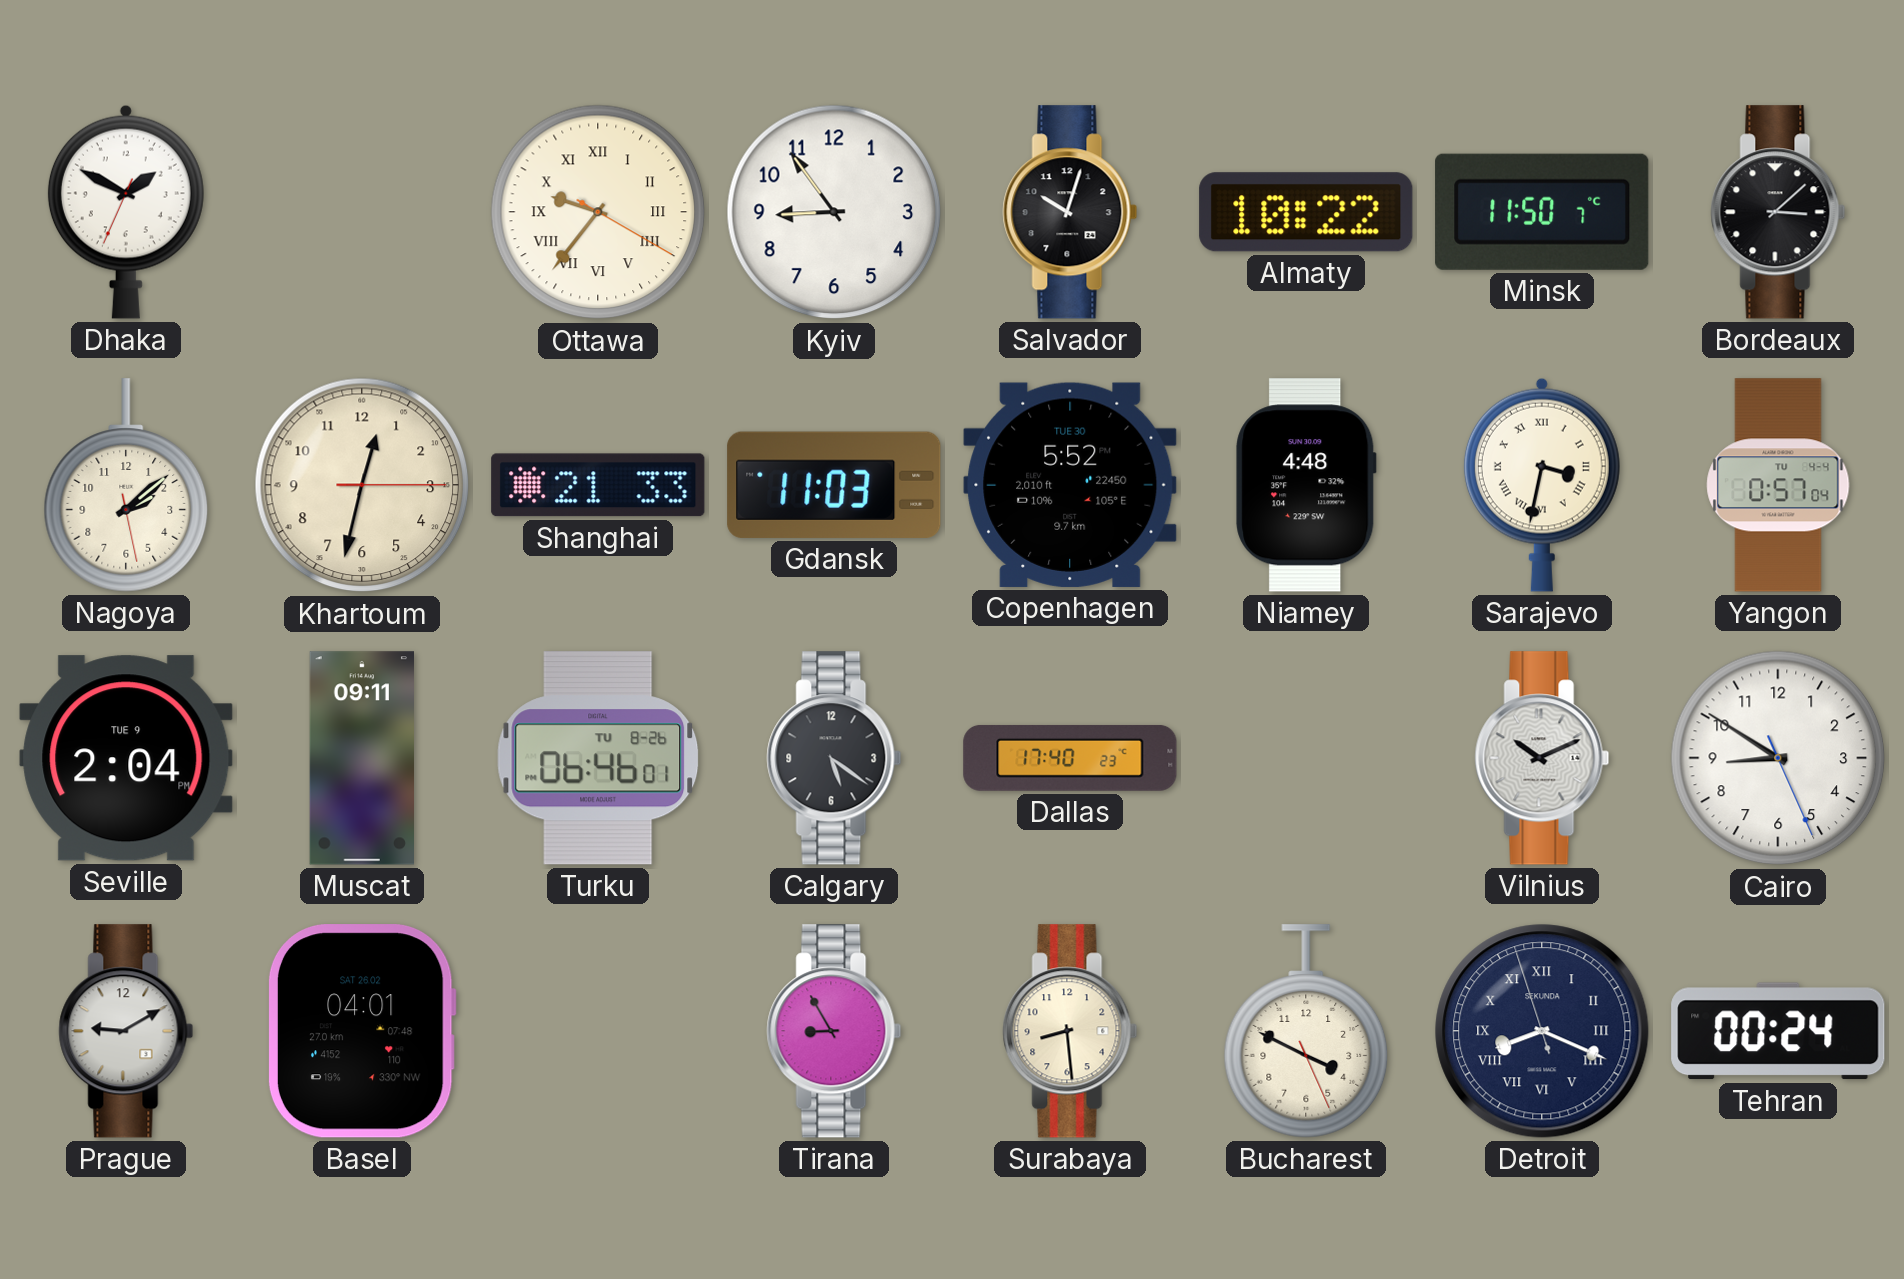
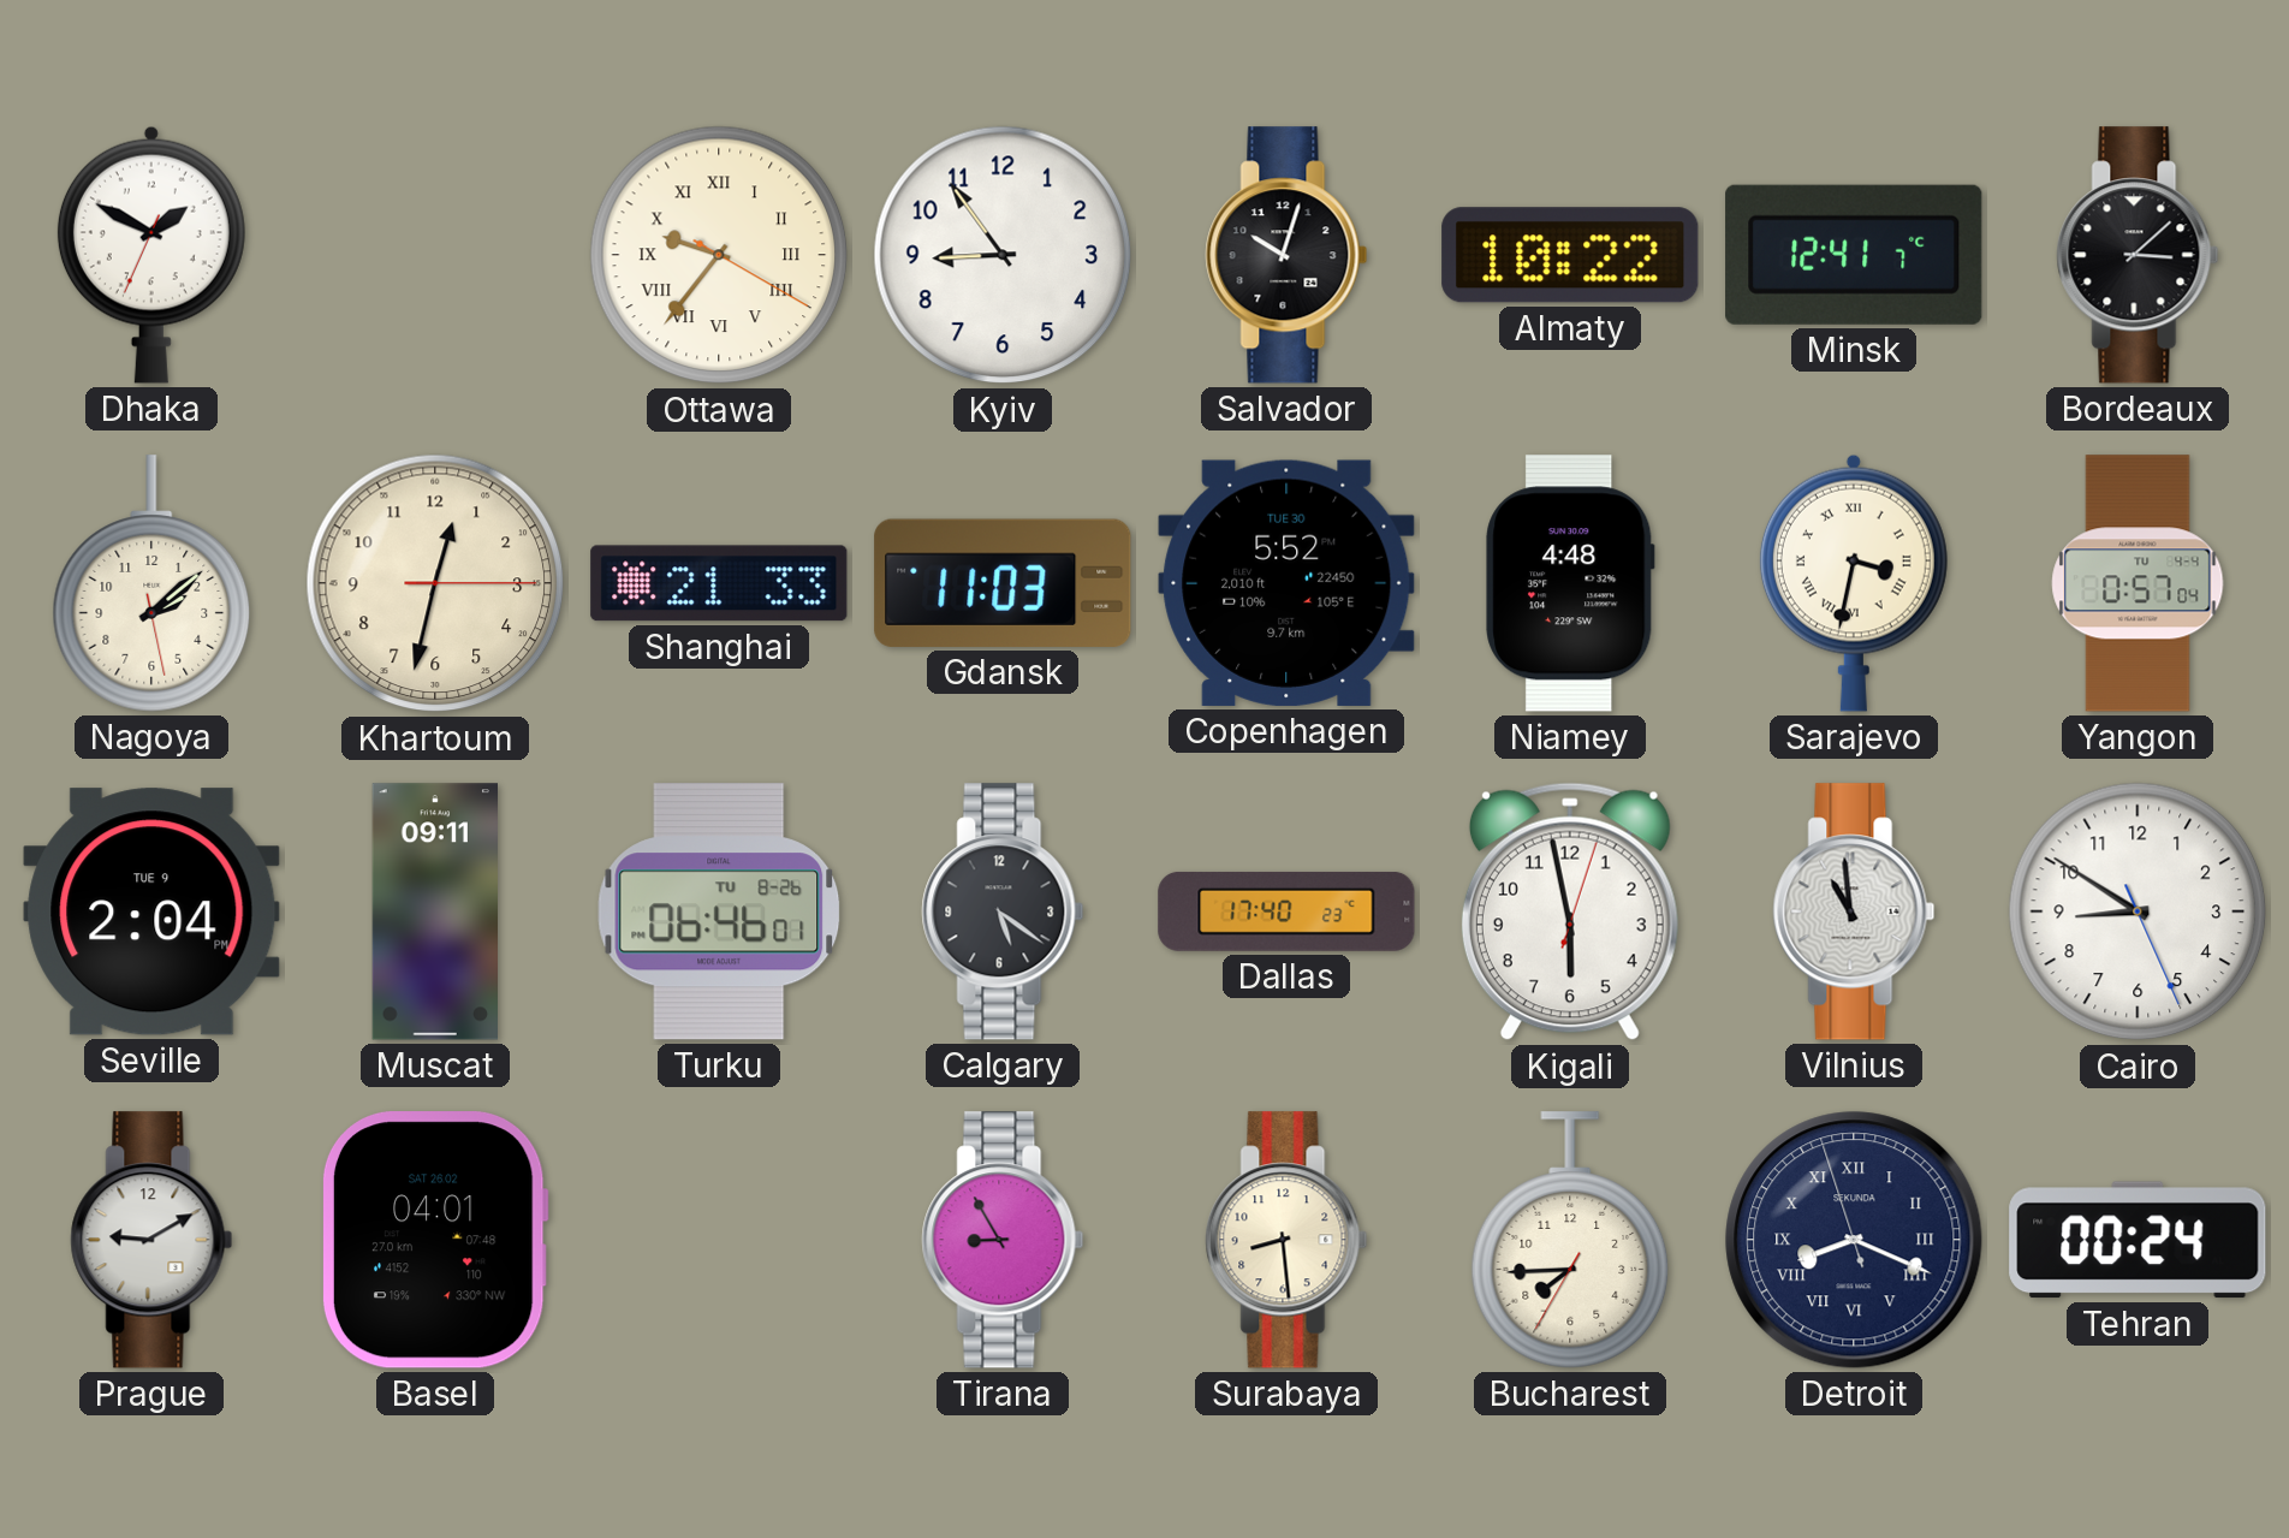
Minsk: 11:50 -> 12:41 (1854, 255)
Kigali: none -> 5:58 (1570, 911)
Vilnius: 10:11 -> 10:59 (1854, 911)
Bucharest: 3:49 -> 7:44 (1570, 1240)
